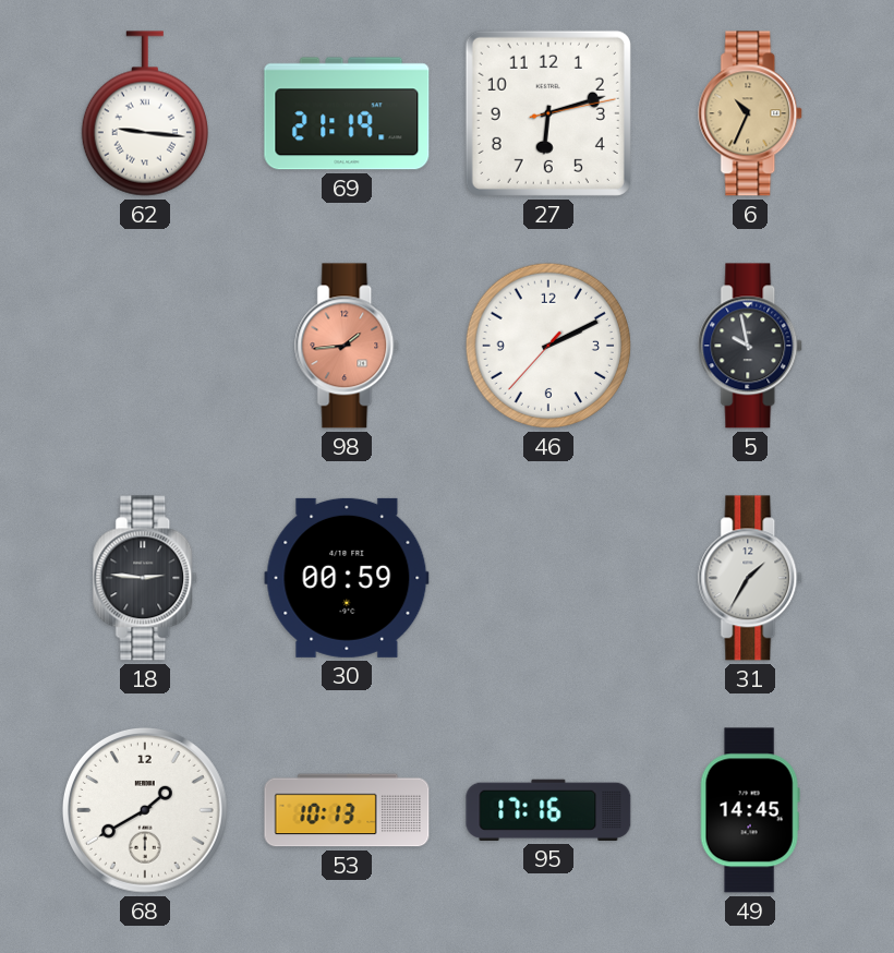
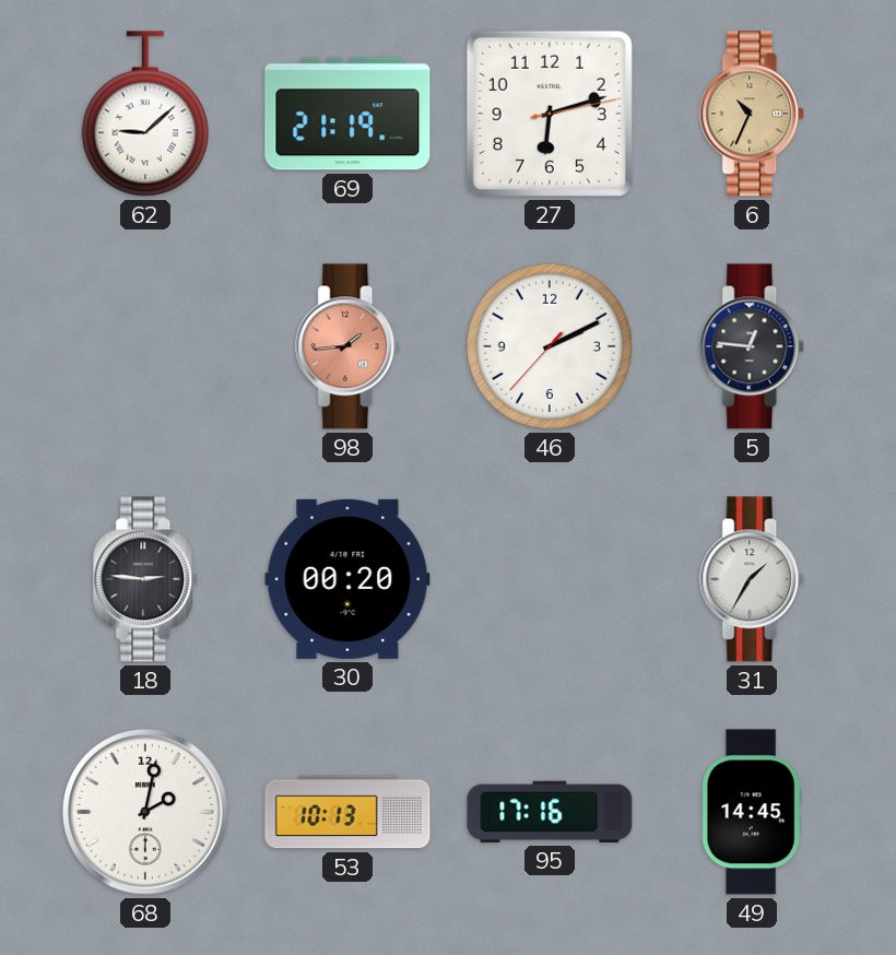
62: 9:16 -> 9:08 (145, 114)
5: 9:58 -> 12:46 (753, 346)
30: 00:59 -> 00:20 (347, 579)
68: 1:40 -> 2:02 (146, 813)
